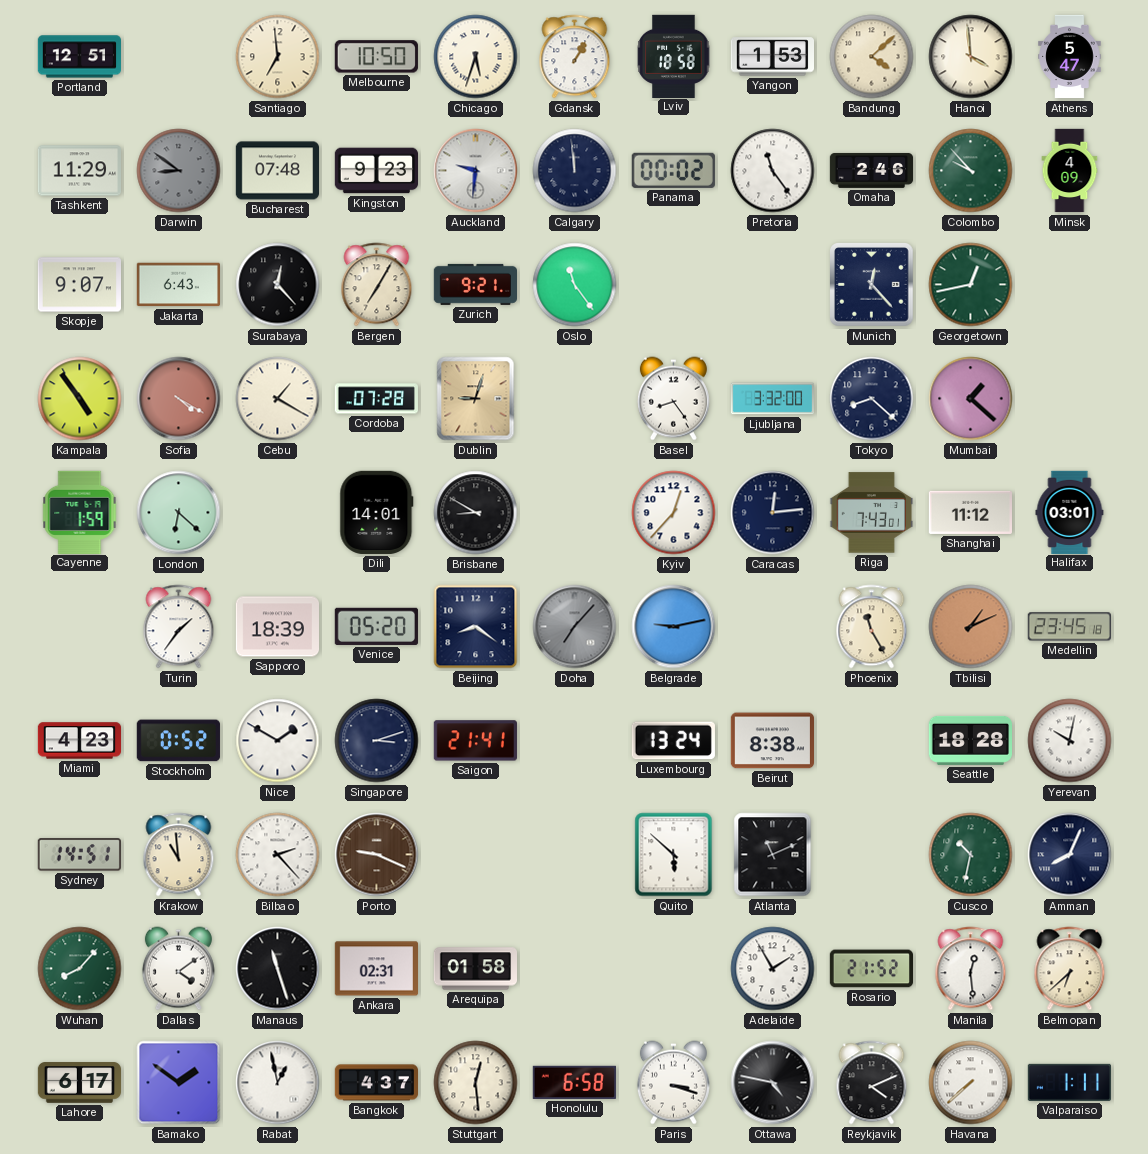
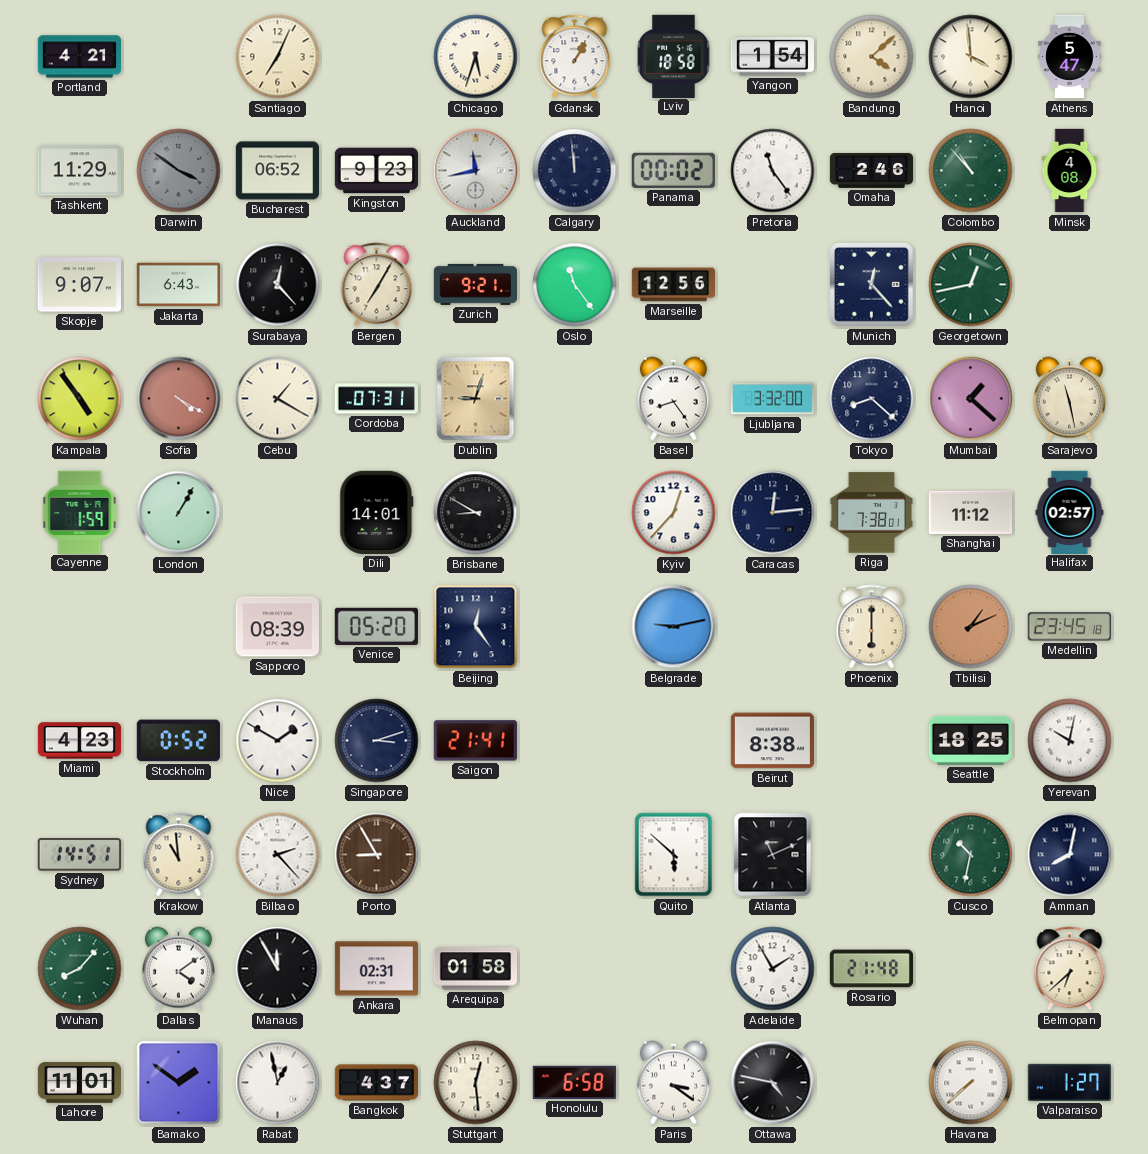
Portland: 12:51 -> 4:21 (79, 57)
Santiago: 6:59 -> 7:04 (278, 57)
Melbourne: 10:50 -> none (376, 57)
Yangon: 1:53 -> 1:54 (772, 57)
Darwin: 8:51 -> 3:51 (179, 171)
Bucharest: 07:48 -> 06:52 (277, 171)
Auckland: 9:31 -> 11:43 (476, 171)
Colombo: 9:53 -> 10:53 (971, 171)
Minsk: 4:09 -> 4:08 (1070, 171)
Marseille: none -> 12:56 (674, 285)
Cordoba: 07:28 -> 07:31 (376, 399)
Sarajevo: none -> 11:28 (1069, 399)
London: 6:22 -> 1:05 (179, 513)
Riga: 7:43 -> 7:38 (871, 513)
Halifax: 03:01 -> 02:57 (1070, 512)
Turin: 1:36 -> none (179, 627)
Sapporo: 18:39 -> 08:39 (277, 627)
Beijing: 8:21 -> 12:24 (476, 627)
Doha: 7:07 -> none (575, 627)
Phoenix: 11:25 -> 6:00 (872, 627)
Luxembourg: 13:24 -> none (673, 741)
Seattle: 18:28 -> 18:25 (970, 740)
Porto: 9:19 -> 8:55 (377, 855)
Amman: 8:04 -> 8:02 (1070, 855)
Manaus: 11:27 -> 11:55 (278, 969)
Rosario: 21:52 -> 21:48 (871, 969)
Manila: 12:29 -> none (971, 969)
Lahore: 6:17 -> 11:01 (80, 1083)
Paris: 3:18 -> 3:21 (673, 1083)
Reykjavik: 4:11 -> none (872, 1083)
Valparaiso: 1:11 -> 1:27 (1069, 1082)
